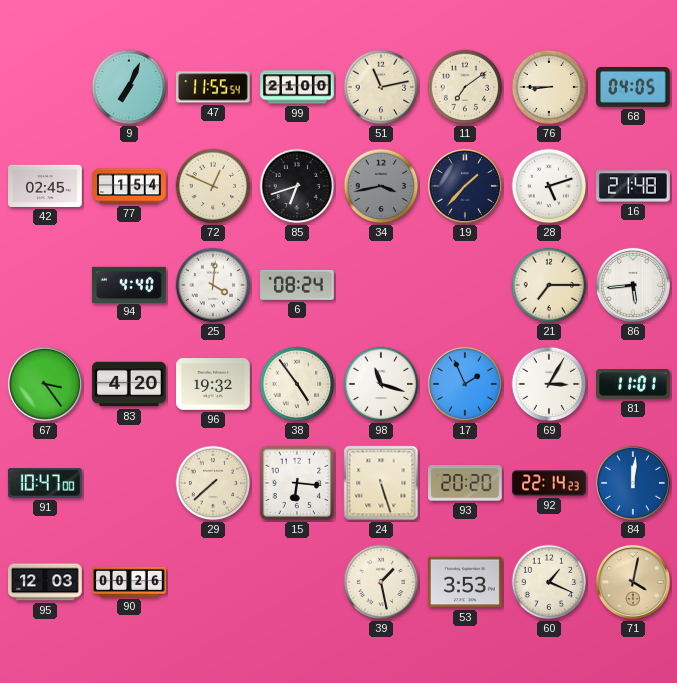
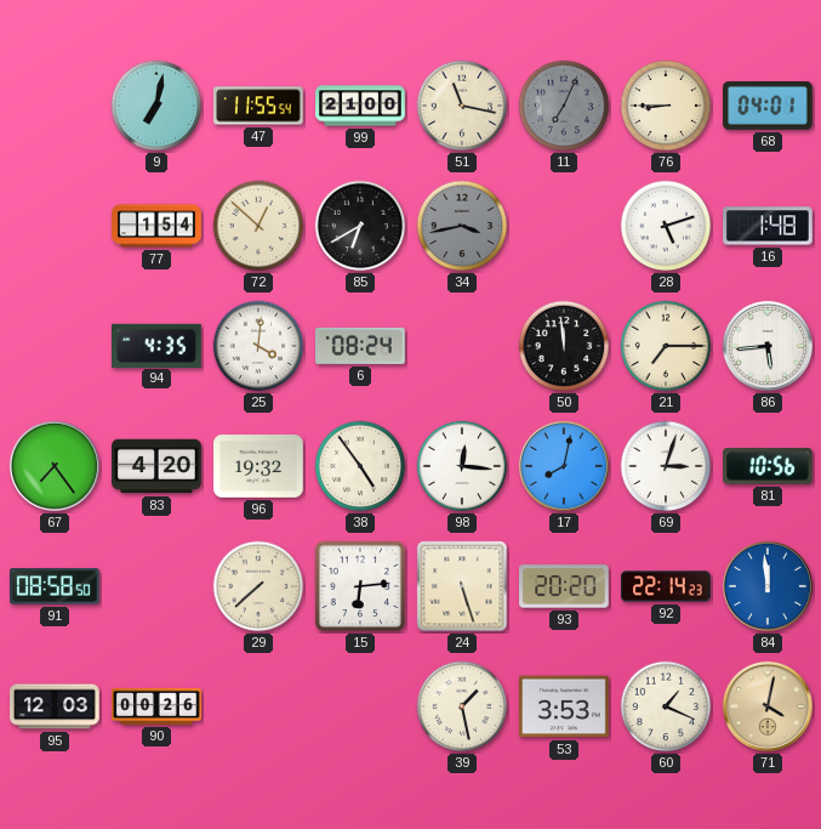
9: 7:04 -> 7:02 (156, 106)
51: 11:13 -> 11:17 (462, 106)
11: 7:09 -> 7:04 (564, 106)
11 dial: cream -> grey (564, 106)
68: 04:05 -> 04:01 (769, 106)
42: 02:45 -> none (45, 186)
72: 12:49 -> 12:52 (258, 226)
85: 6:42 -> 6:40 (360, 226)
19: 1:37 -> none (465, 186)
16: 21:48 -> 1:48 (768, 226)
94: 4:40 -> 4:35 (158, 345)
50: none -> 11:59 (564, 346)
67: 3:24 -> 7:24 (55, 466)
98: 11:18 -> 12:16 (462, 466)
17: 1:56 -> 8:02 (564, 466)
69: 3:05 -> 3:03 (666, 466)
81: 11:01 -> 10:56 (769, 467)
91: 10:47 -> 08:58 (55, 586)
15: 6:16 -> 6:14 (360, 586)
84: 12:01 -> 11:59 (768, 586)
